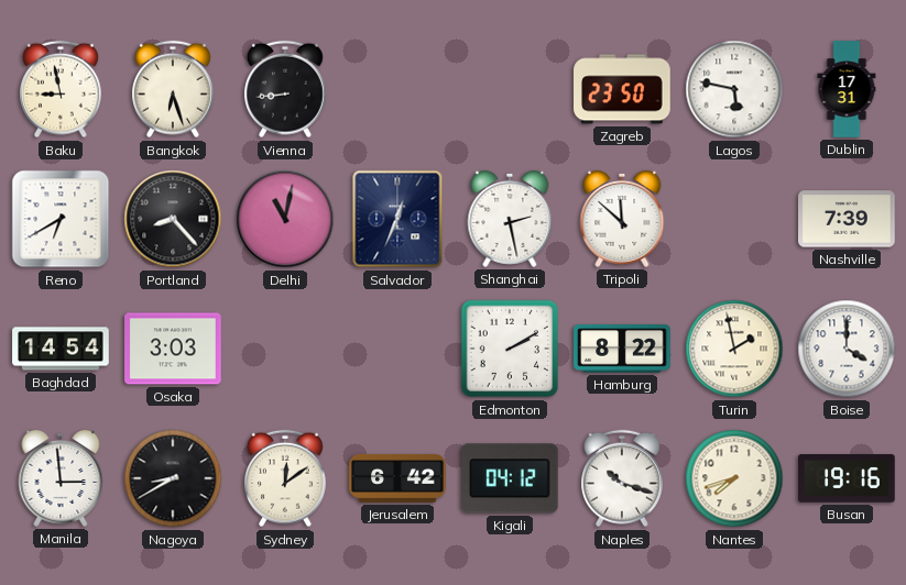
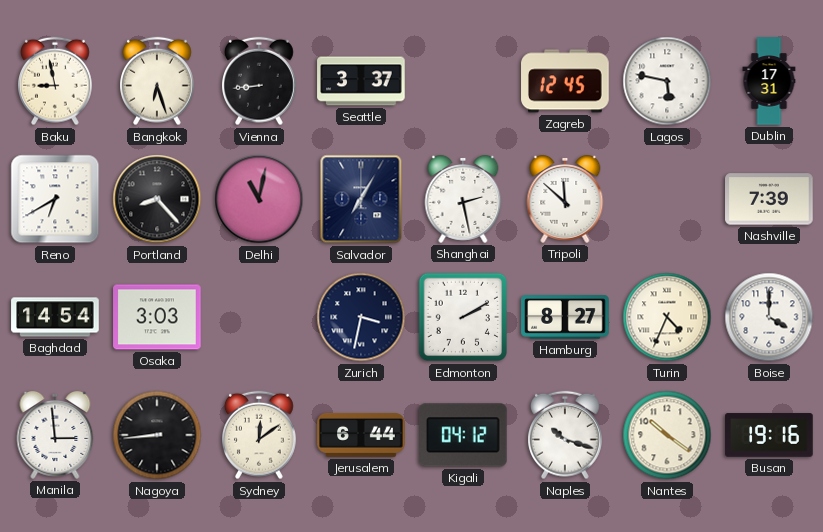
Seattle: none -> 3:37 (361, 81)
Zagreb: 23:50 -> 12:45 (565, 81)
Salvador: 12:34 -> 7:05 (361, 199)
Zurich: none -> 3:32 (361, 317)
Hamburg: 8:22 -> 8:27 (565, 317)
Turin: 1:58 -> 4:34 (667, 317)
Nagoya: 8:40 -> 8:44 (157, 435)
Jerusalem: 6:42 -> 6:44 (361, 436)
Nantes: 7:42 -> 10:21 (667, 435)
